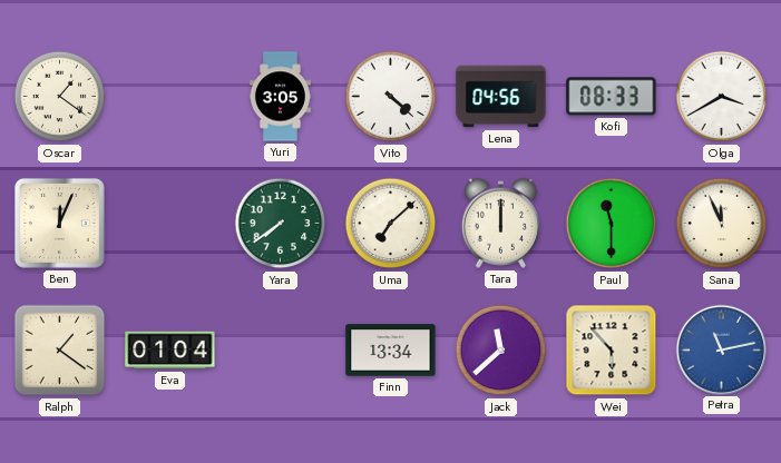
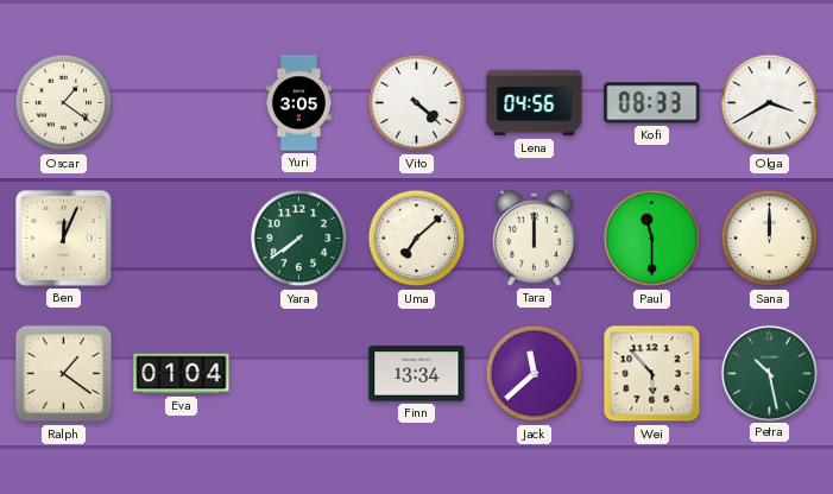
Sana: 11:56 -> 12:00 (770, 239)
Petra: 11:13 -> 10:28 (769, 373)
Petra dial: blue -> green (769, 373)
